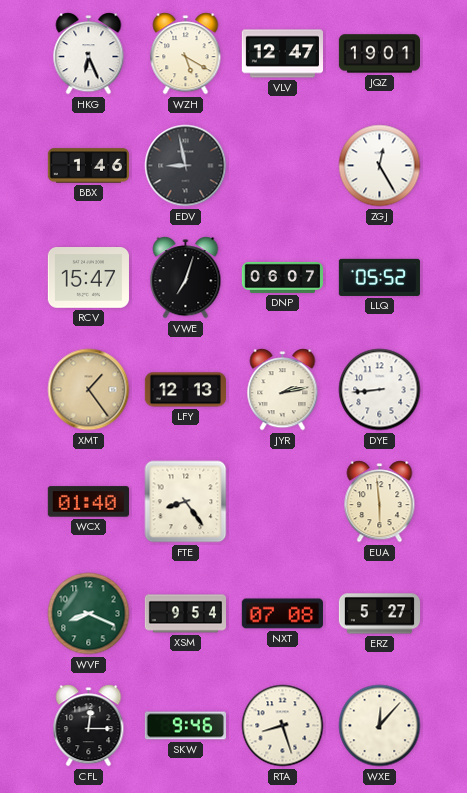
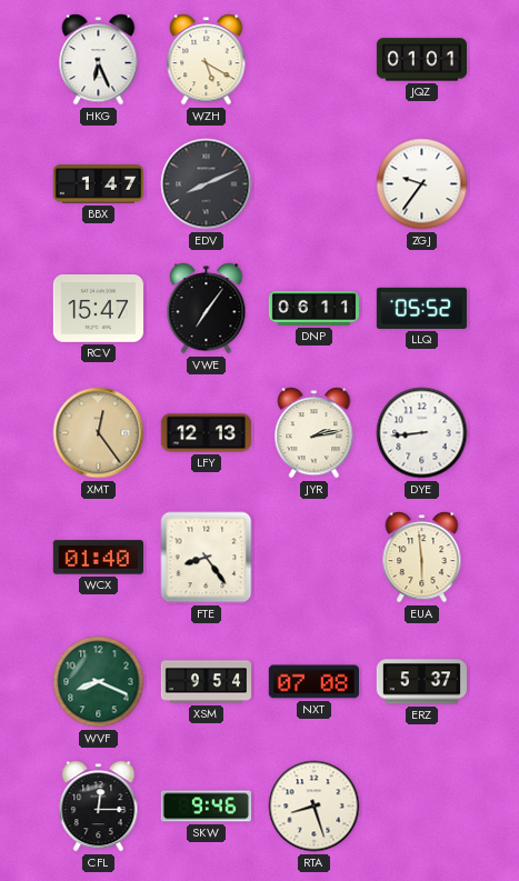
VLV: 12:47 -> none (282, 54)
JQZ: 19:01 -> 01:01 (421, 60)
BBX: 1:46 -> 1:47 (98, 184)
EDV: 8:58 -> 8:11 (207, 184)
ZGJ: 12:25 -> 9:36 (422, 184)
VWE: 7:03 -> 7:06 (207, 309)
DNP: 06:07 -> 06:11 (313, 308)
XMT: 1:24 -> 12:24 (99, 433)
ERZ: 5:27 -> 5:37 (421, 682)
WXE: 12:07 -> none (380, 726)
